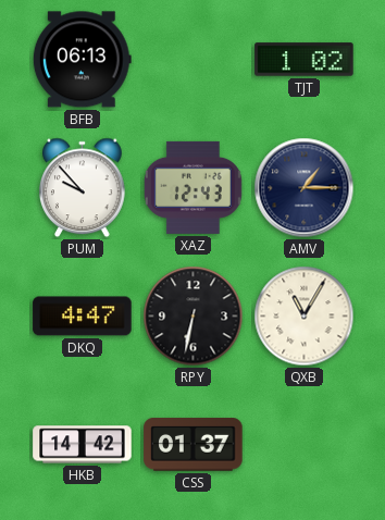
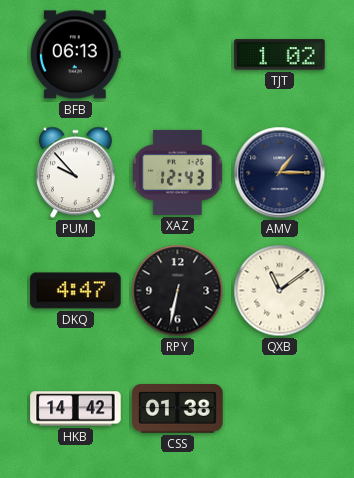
QXB: 11:05 -> 11:09 (280, 291)
CSS: 01:37 -> 01:38 (178, 409)
